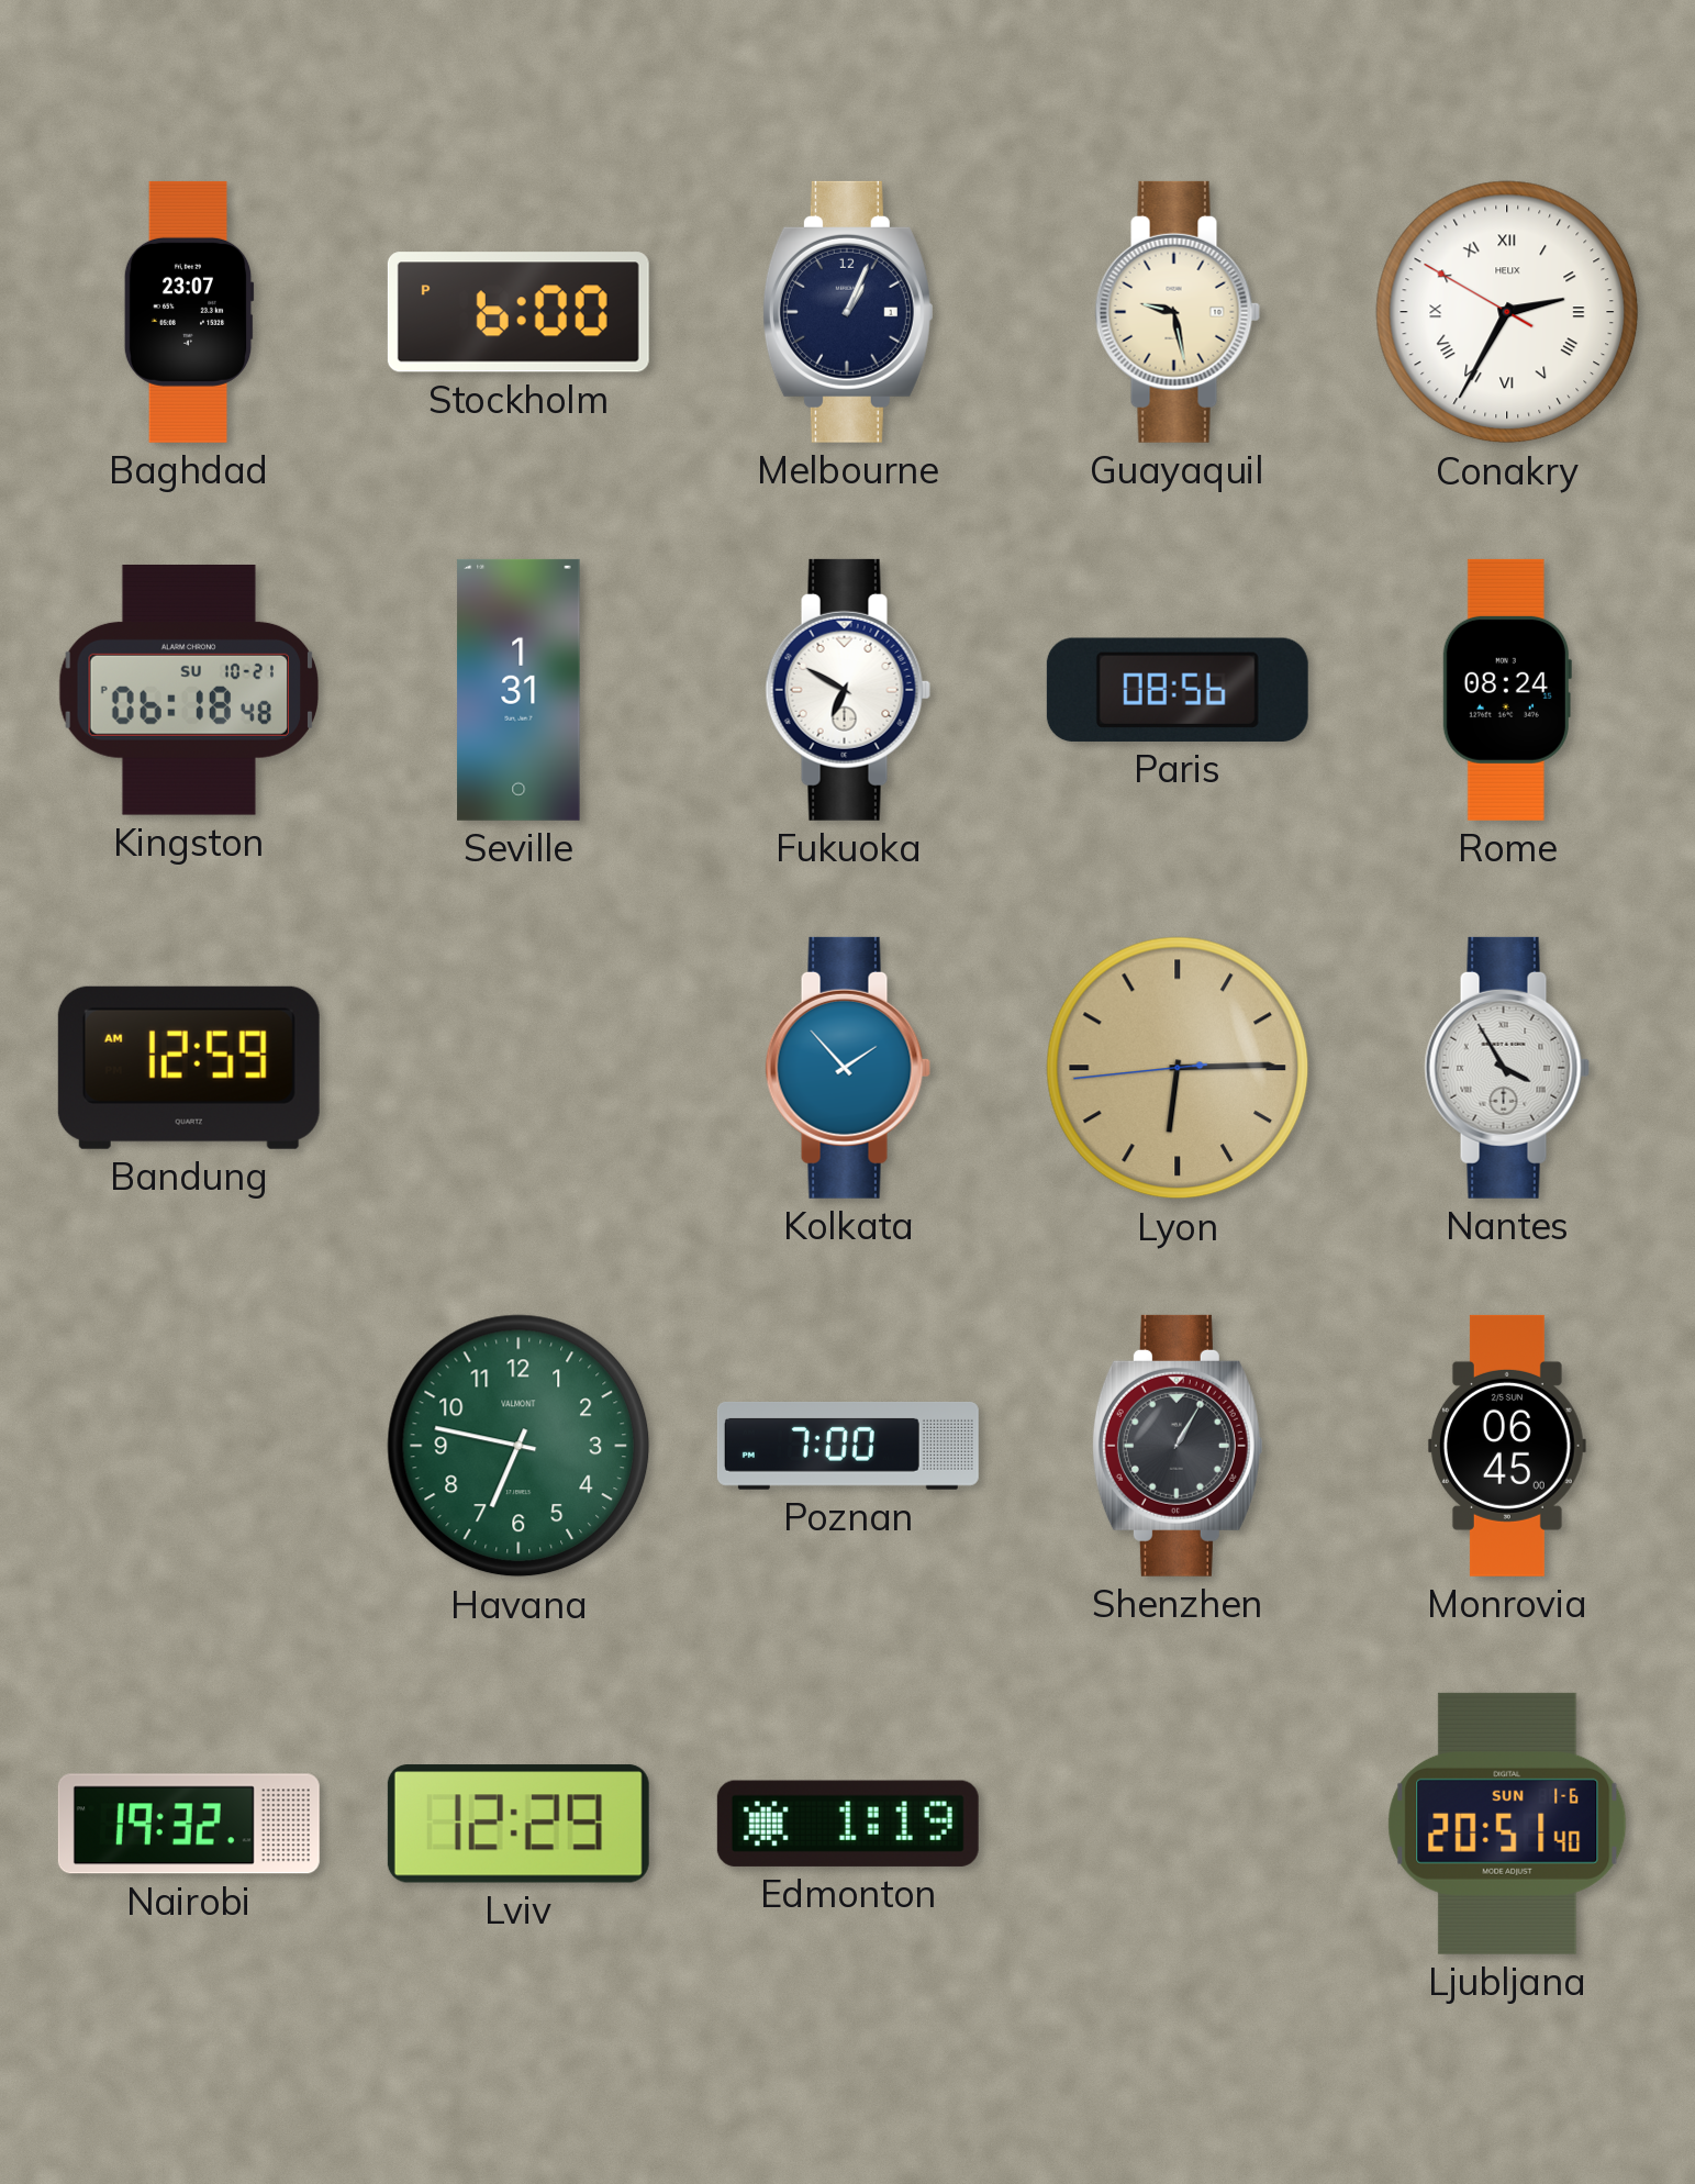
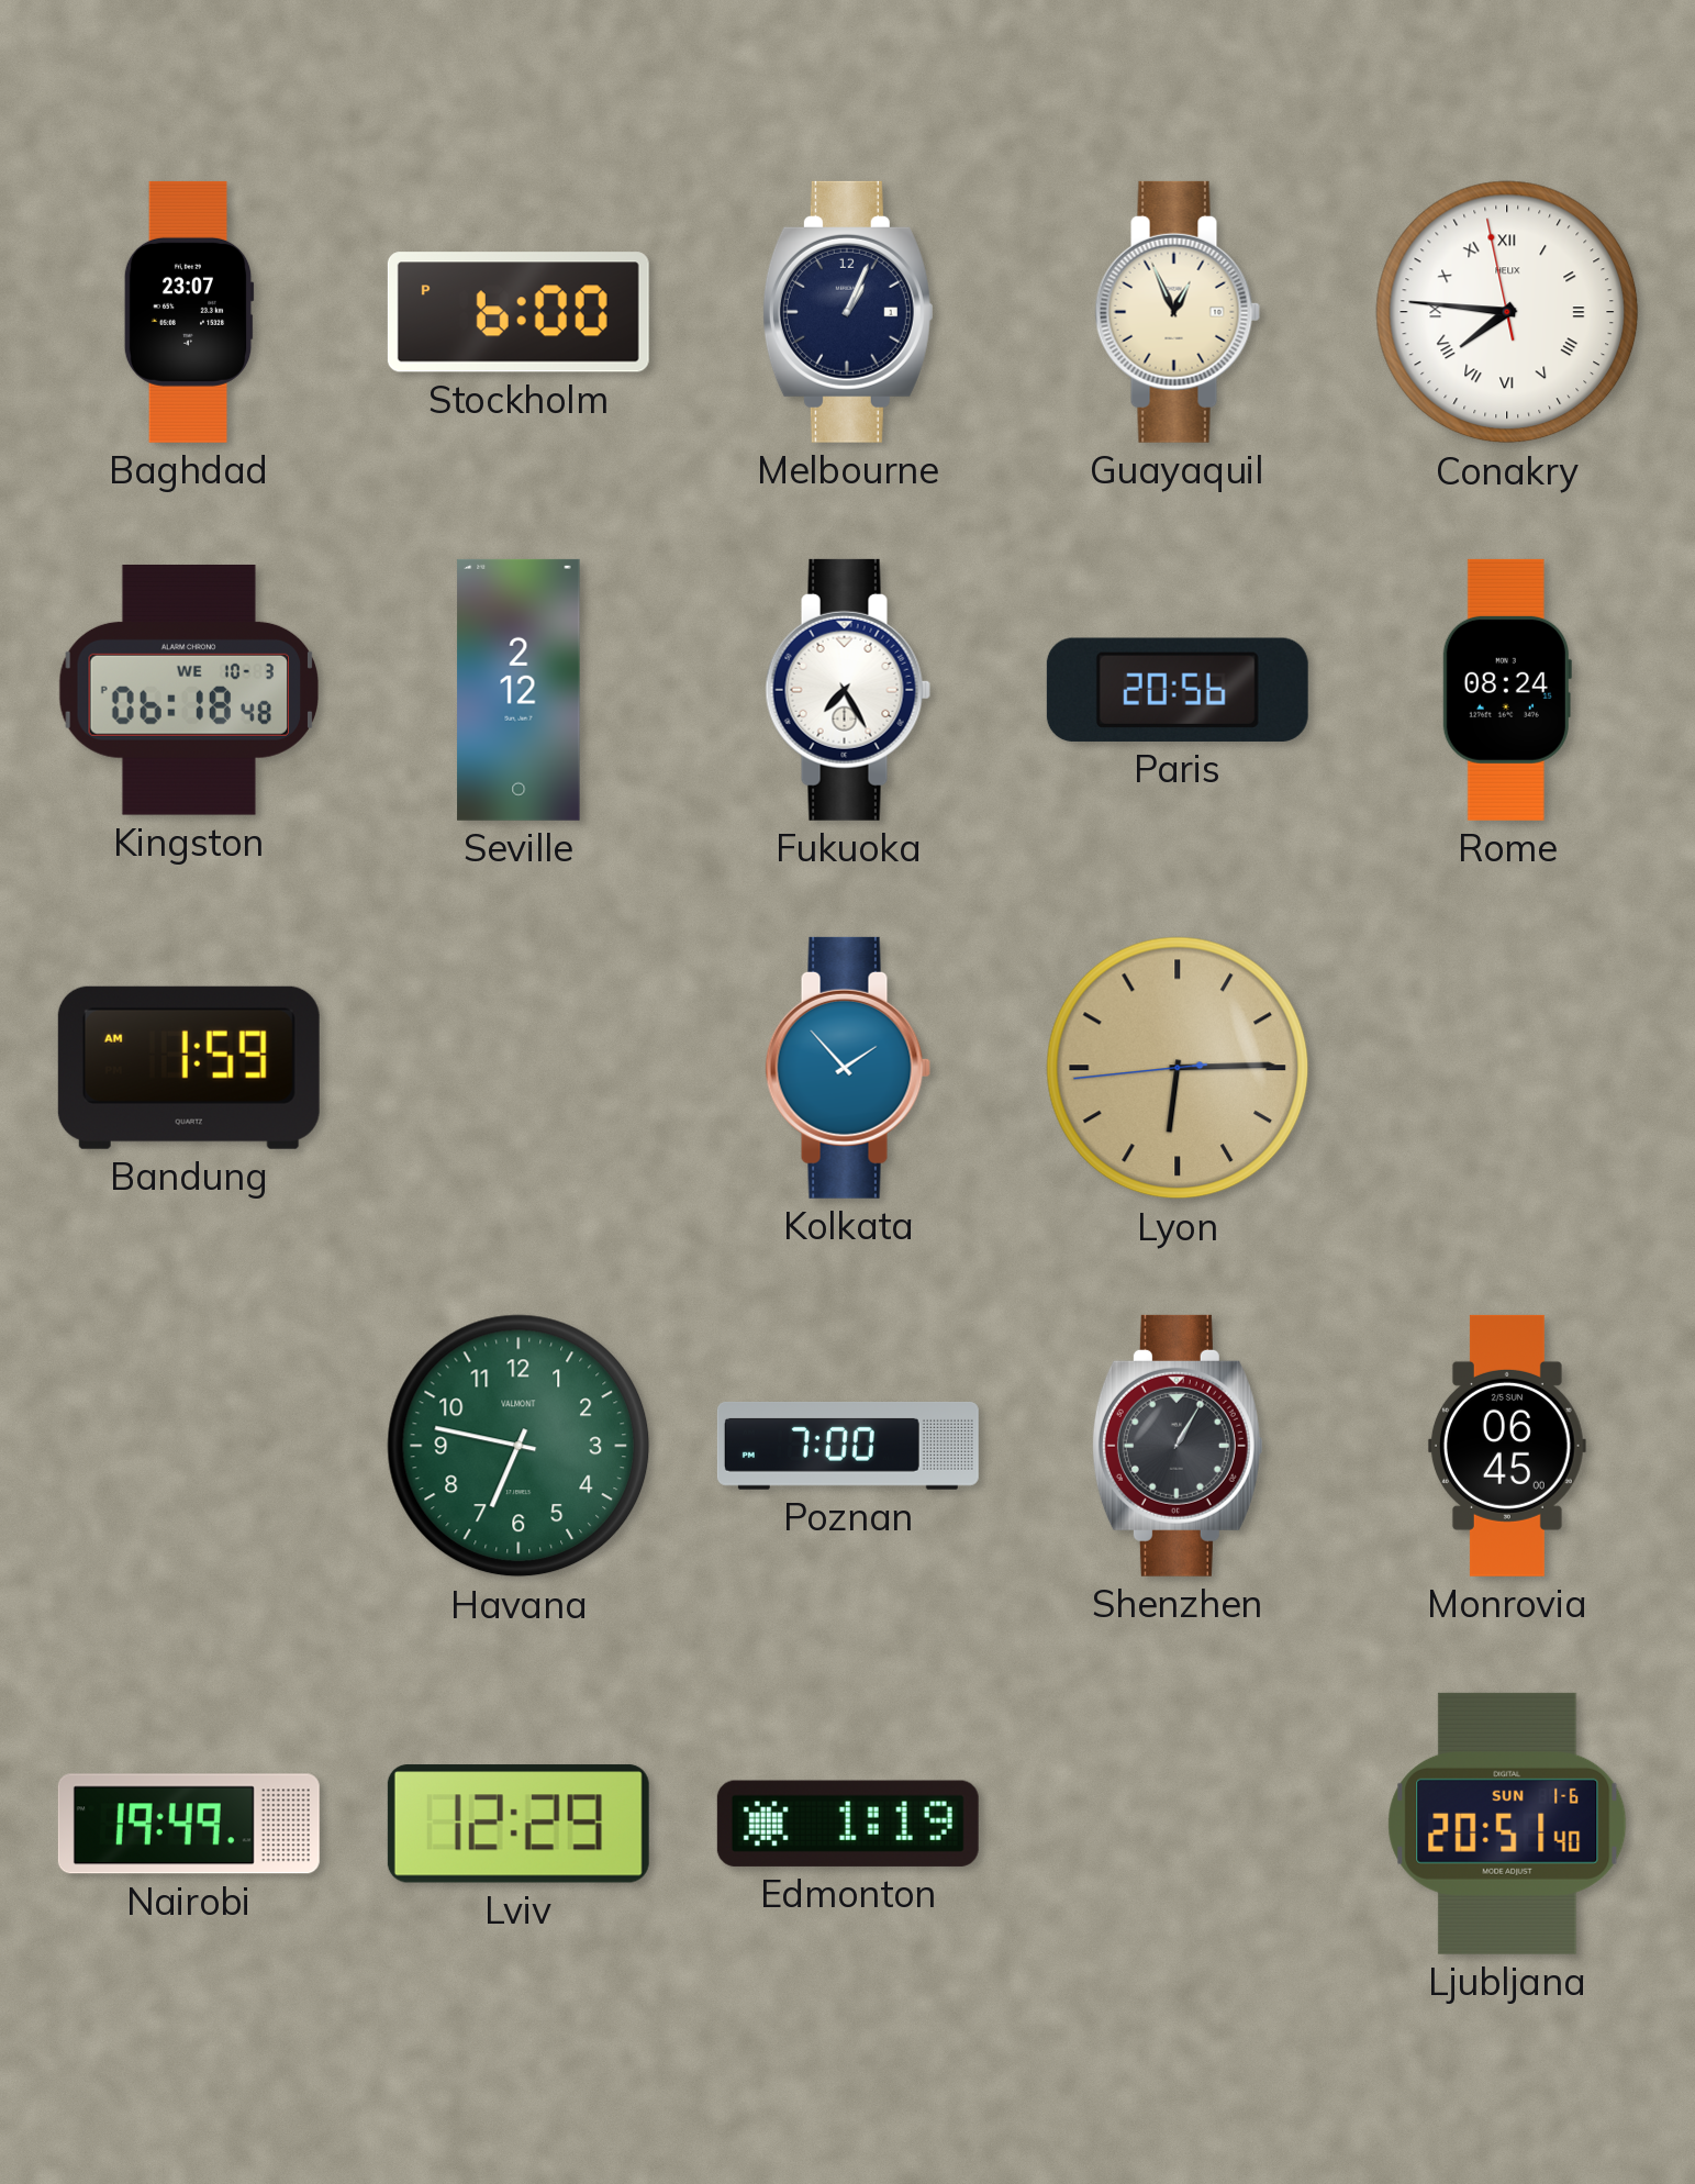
Guayaquil: 9:28 -> 12:56 (1178, 312)
Conakry: 2:34 -> 7:45 (1507, 312)
Kingston date: SU 10-21 -> WE 10-3 (188, 690)
Seville: 1:31 -> 2:12 (518, 690)
Fukuoka: 6:50 -> 7:25 (848, 690)
Paris: 08:56 -> 20:56 (1178, 690)
Bandung: 12:59 -> 1:59 (189, 1068)
Nantes: 3:55 -> none (1507, 1068)
Nairobi: 19:32 -> 19:49 (189, 1824)
